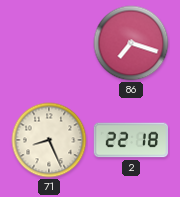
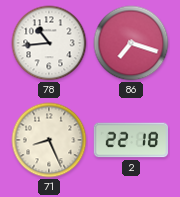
78: none -> 10:44 (49, 43)
